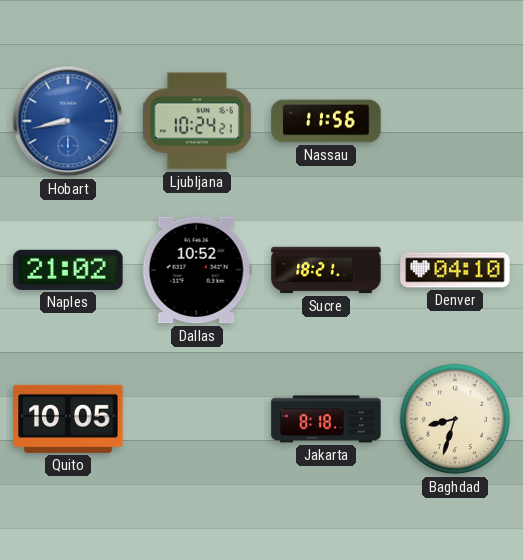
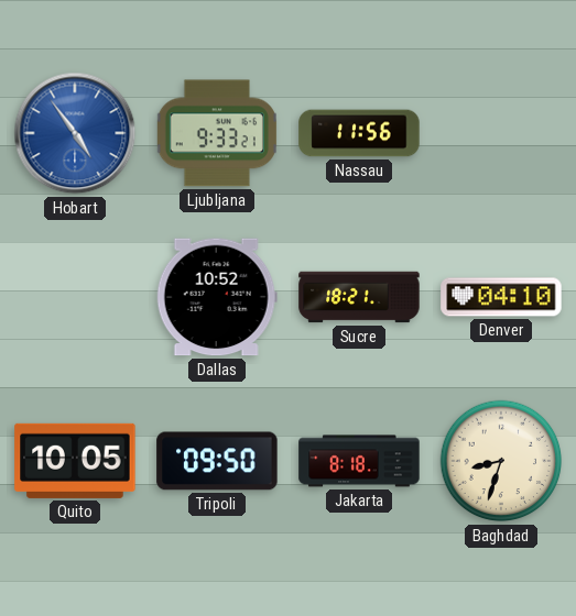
Hobart: 8:43 -> 4:54 (75, 133)
Ljubljana: 10:24 -> 9:33 (217, 133)
Naples: 21:02 -> none (68, 270)
Tripoli: none -> 09:50 (217, 461)
